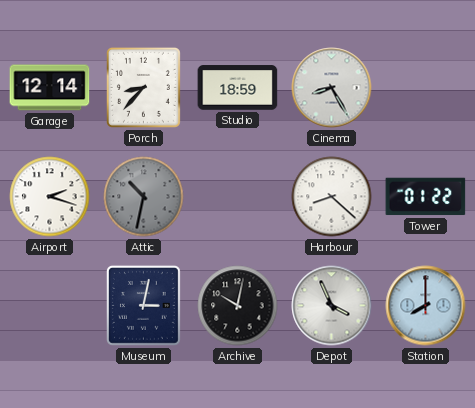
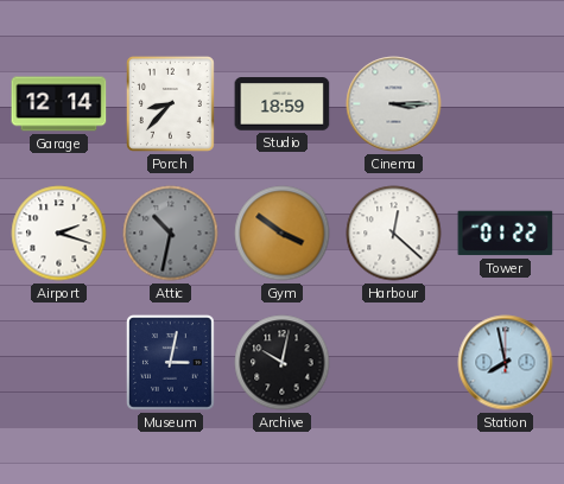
Cinema: 8:25 -> 3:15 (394, 104)
Gym: none -> 3:51 (283, 234)
Harbour: 8:22 -> 12:22 (394, 234)
Depot: 3:56 -> none (332, 306)
Station: 8:00 -> 7:58 (506, 363)
